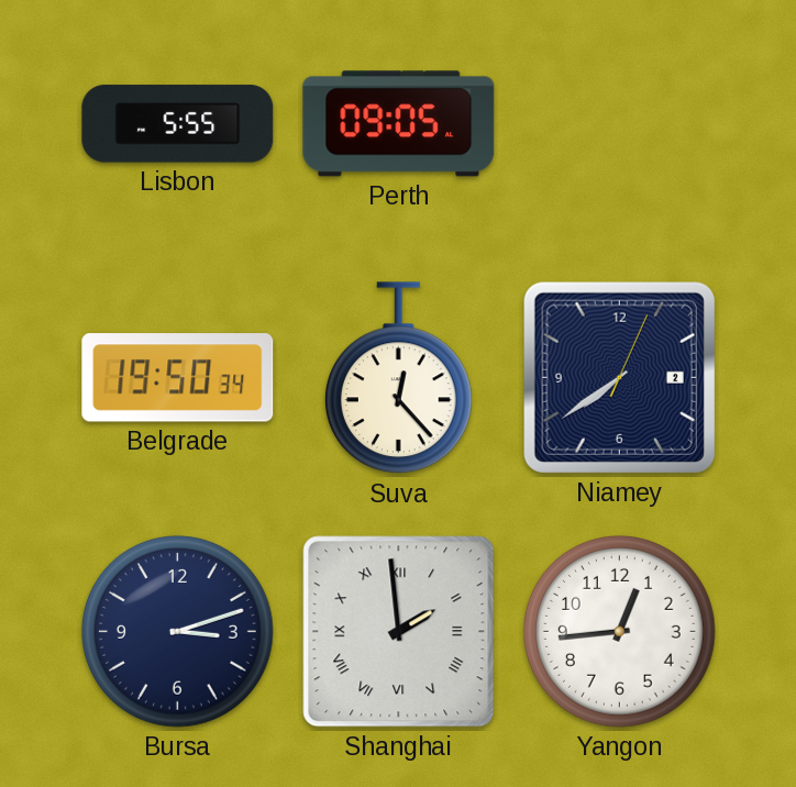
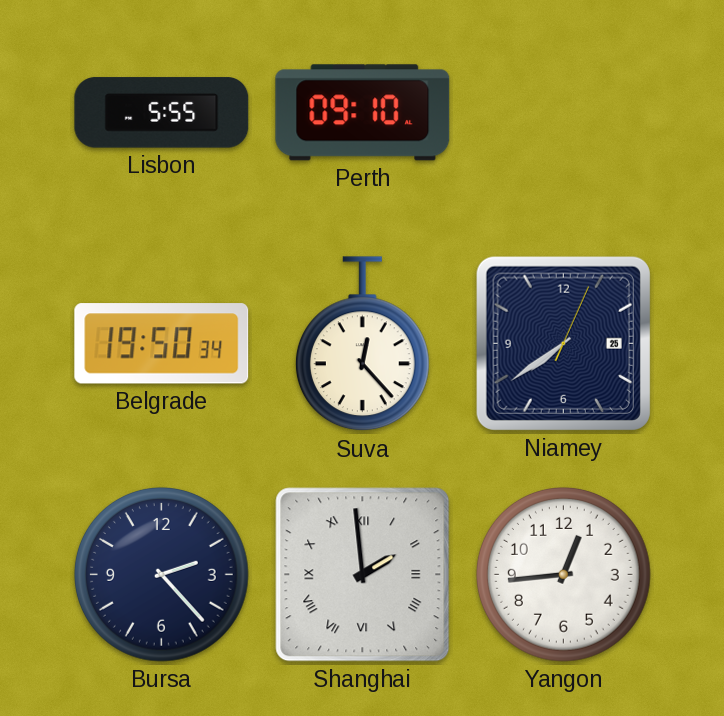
Perth: 09:05 -> 09:10 (363, 113)
Niamey date: 2 -> 25 (563, 343)
Bursa: 3:12 -> 2:23 (161, 574)
